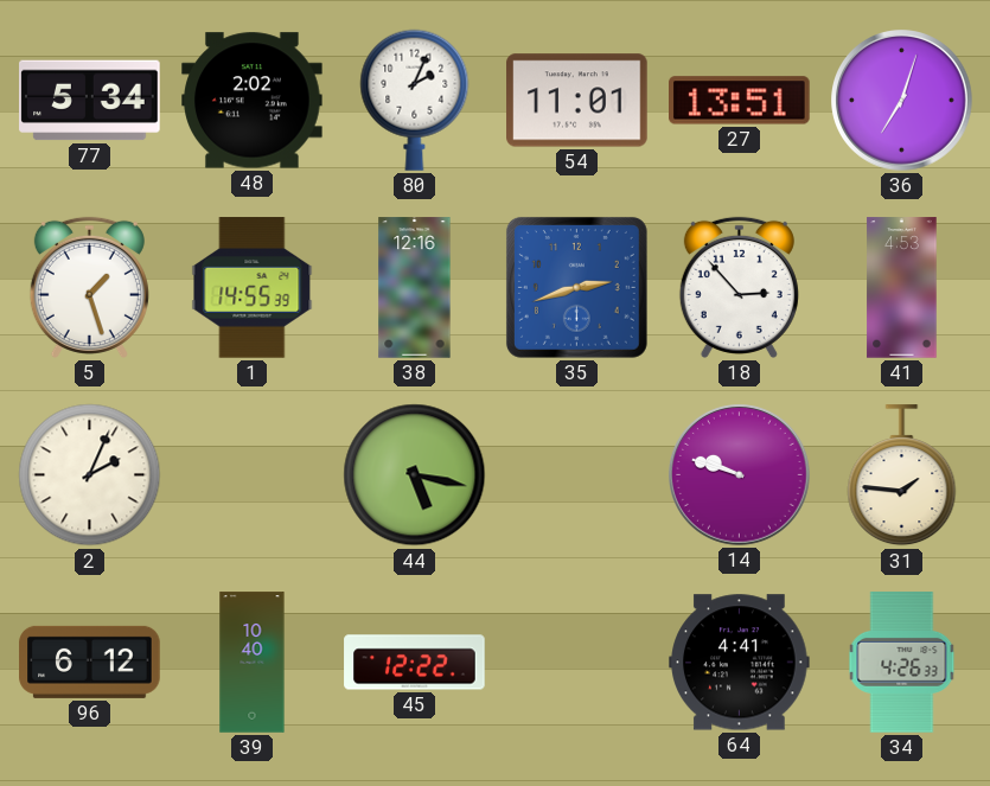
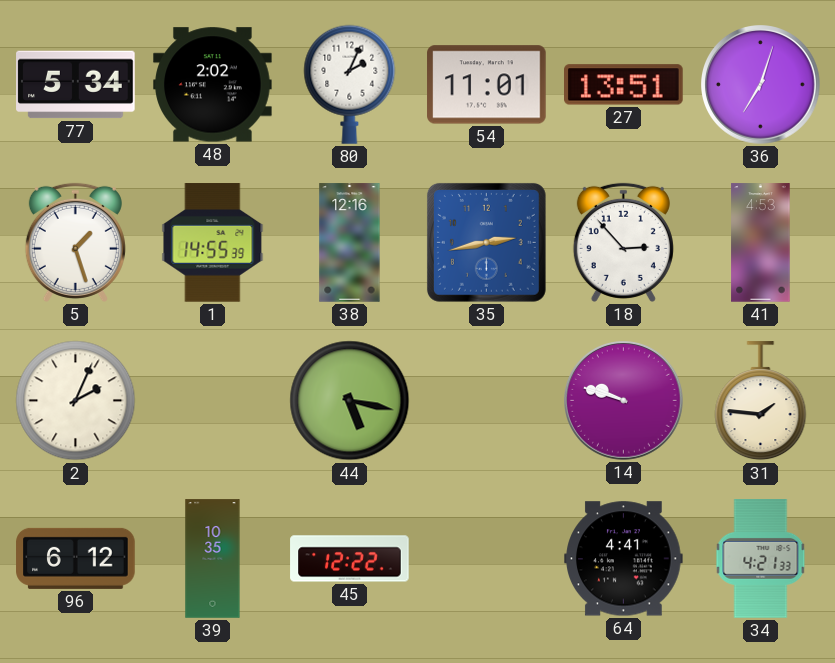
35: 2:42 -> 2:43 (486, 242)
39: 10:40 -> 10:35 (213, 559)
34: 4:26 -> 4:21 (761, 559)
